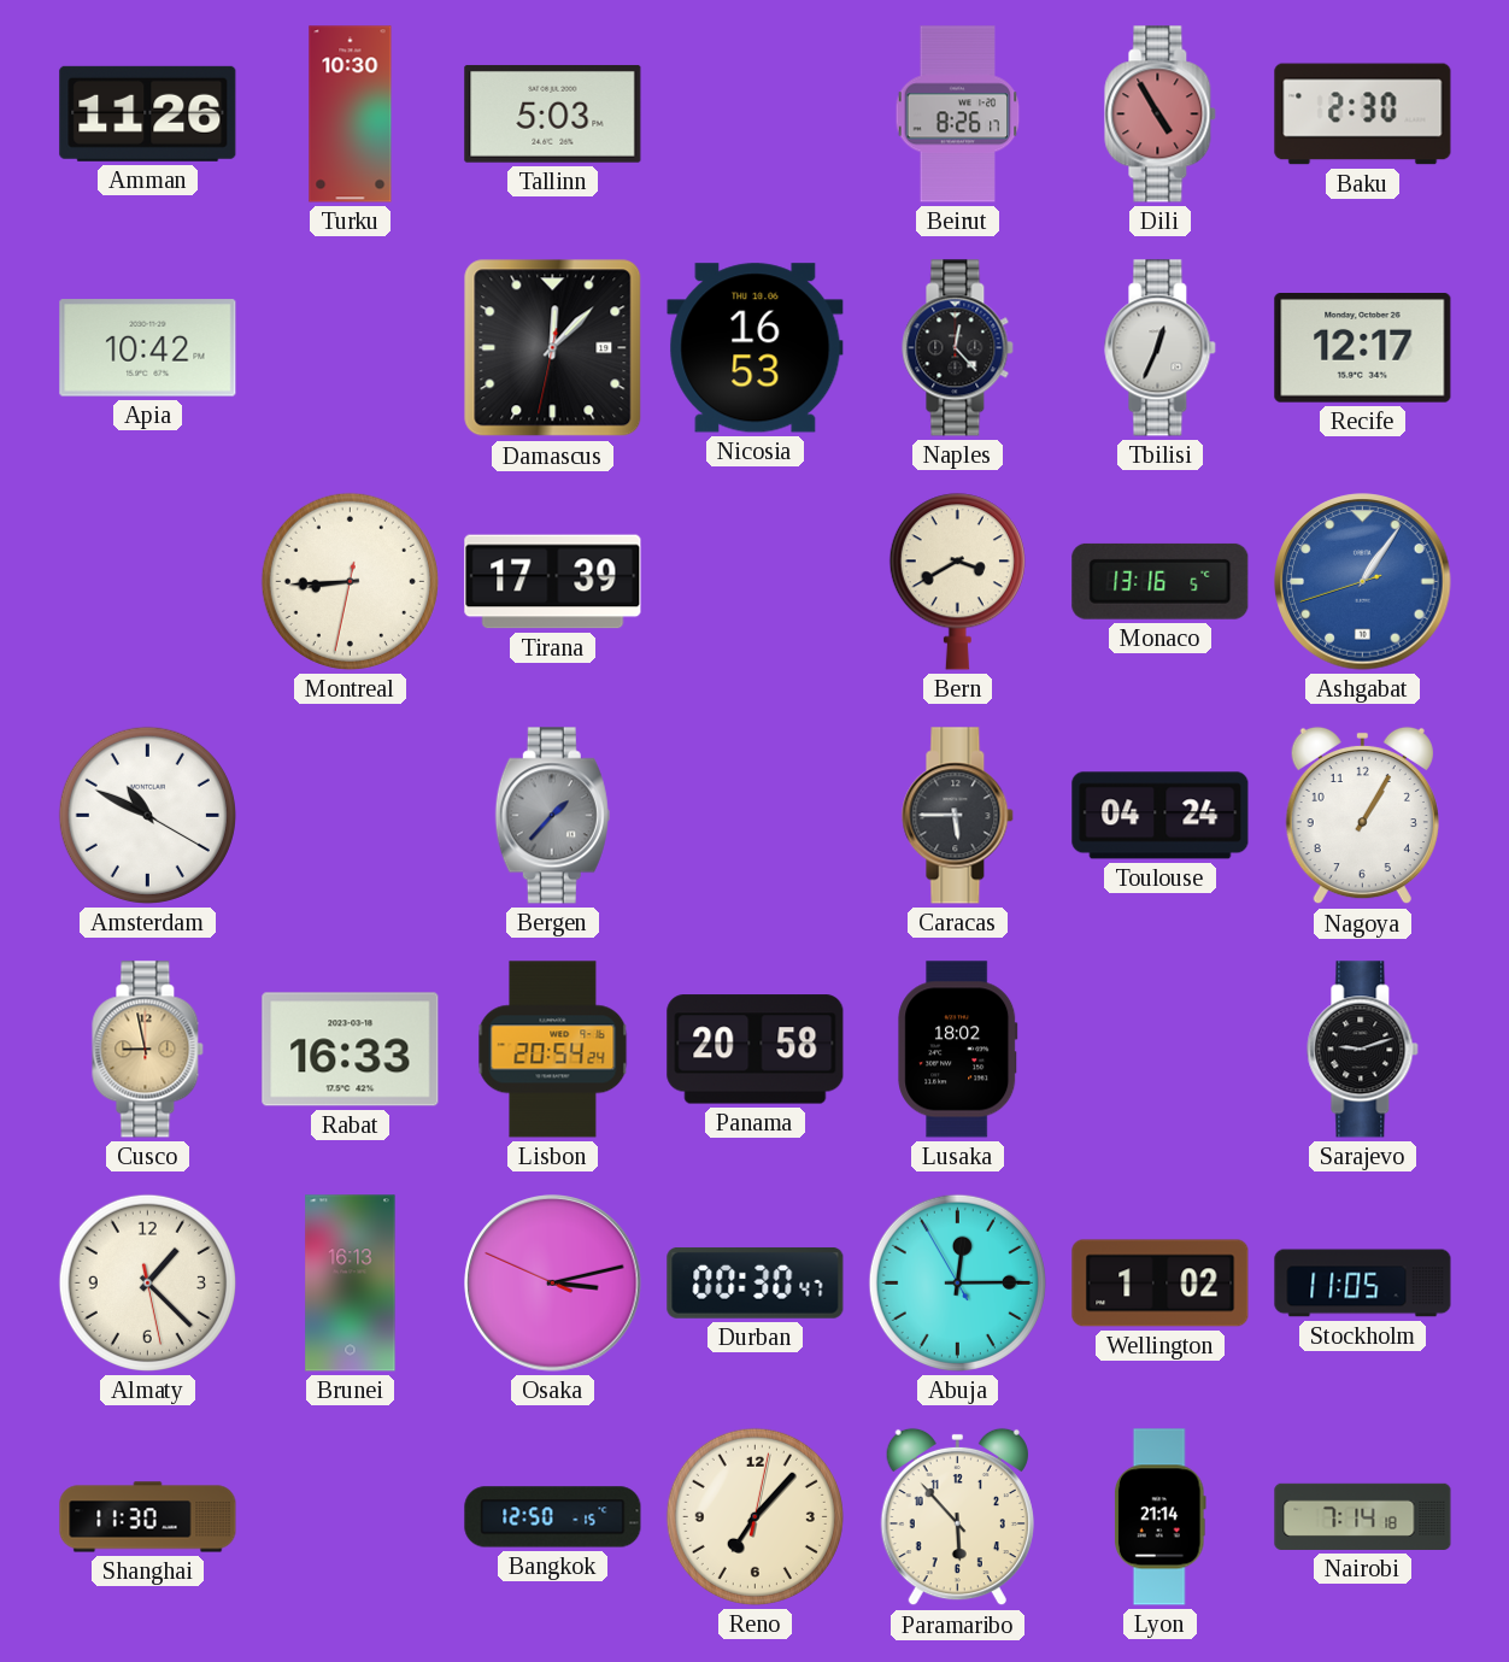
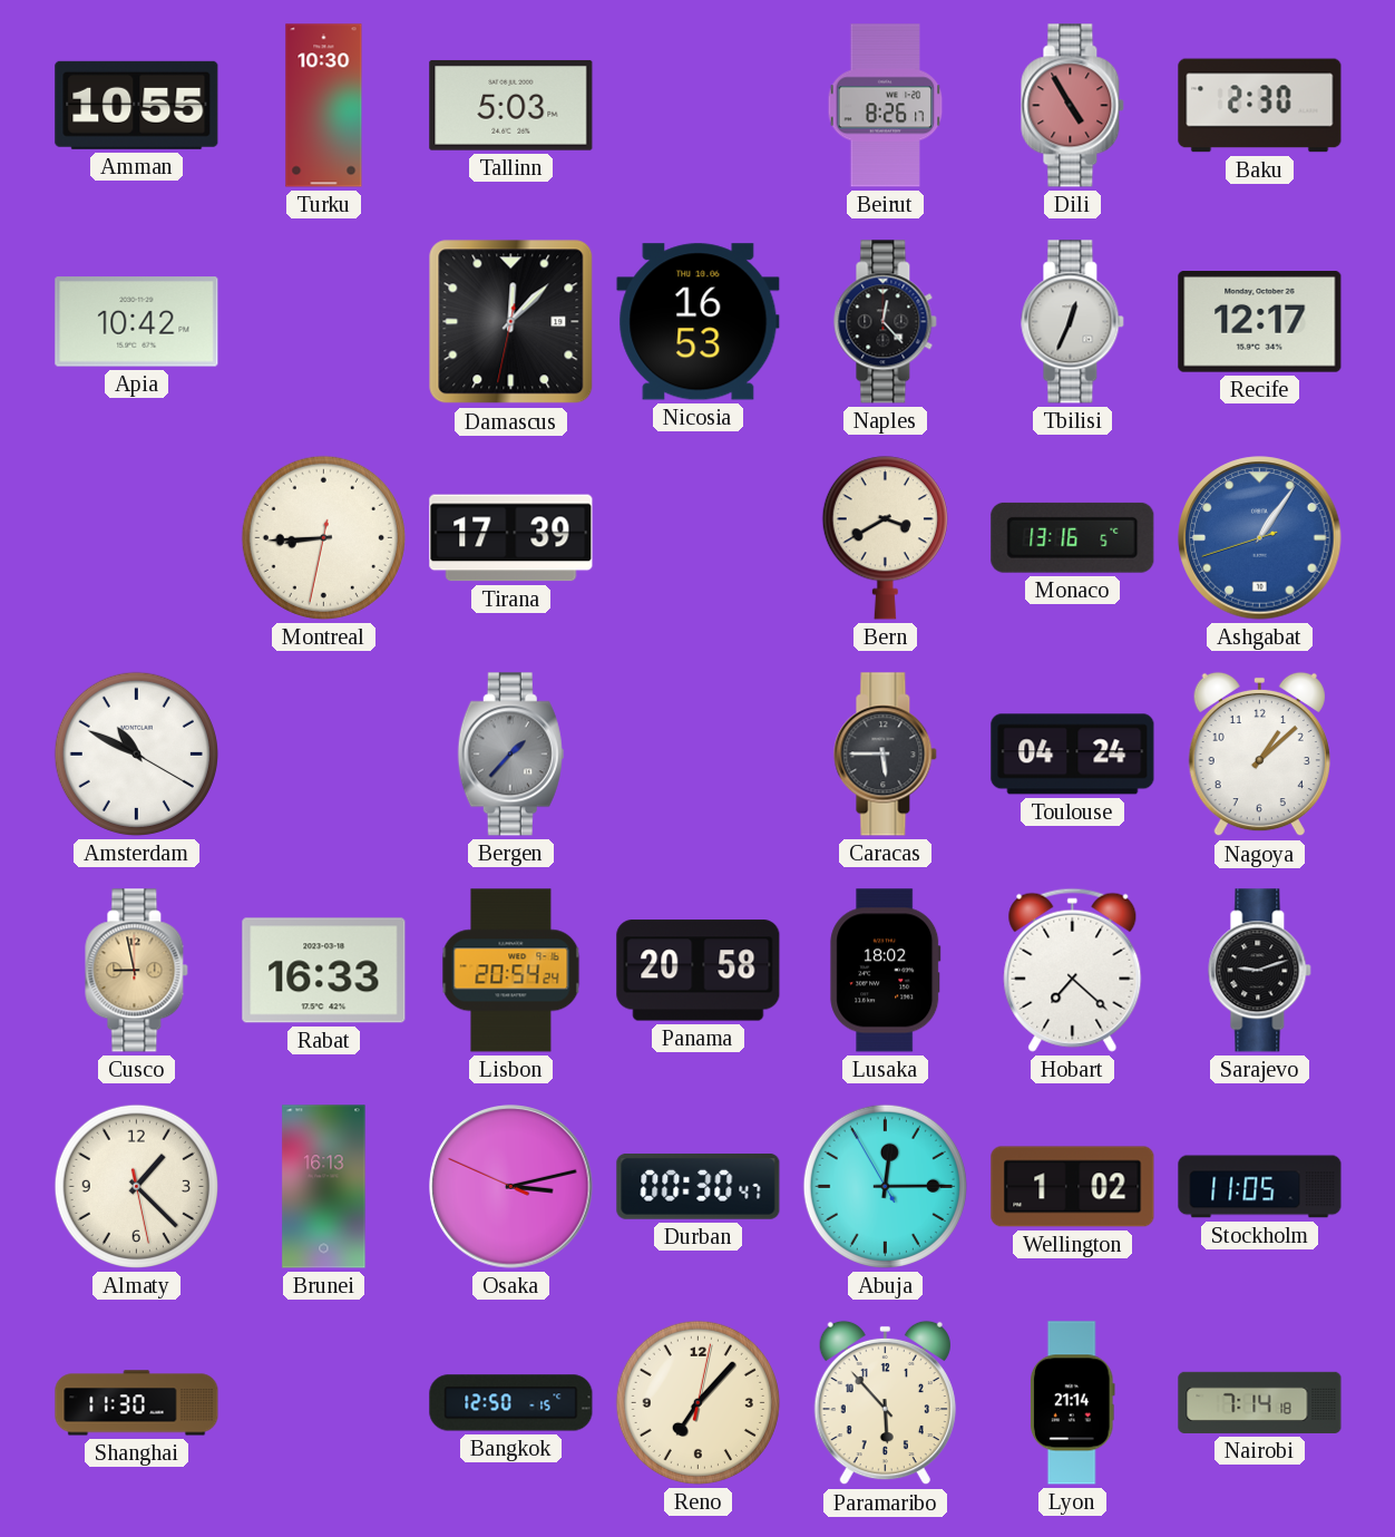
Amman: 11:26 -> 10:55 (137, 105)
Nagoya: 1:05 -> 1:08 (1259, 755)
Hobart: none -> 7:22 (1073, 970)
